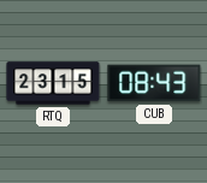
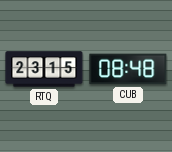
CUB: 08:43 -> 08:48 (128, 69)
